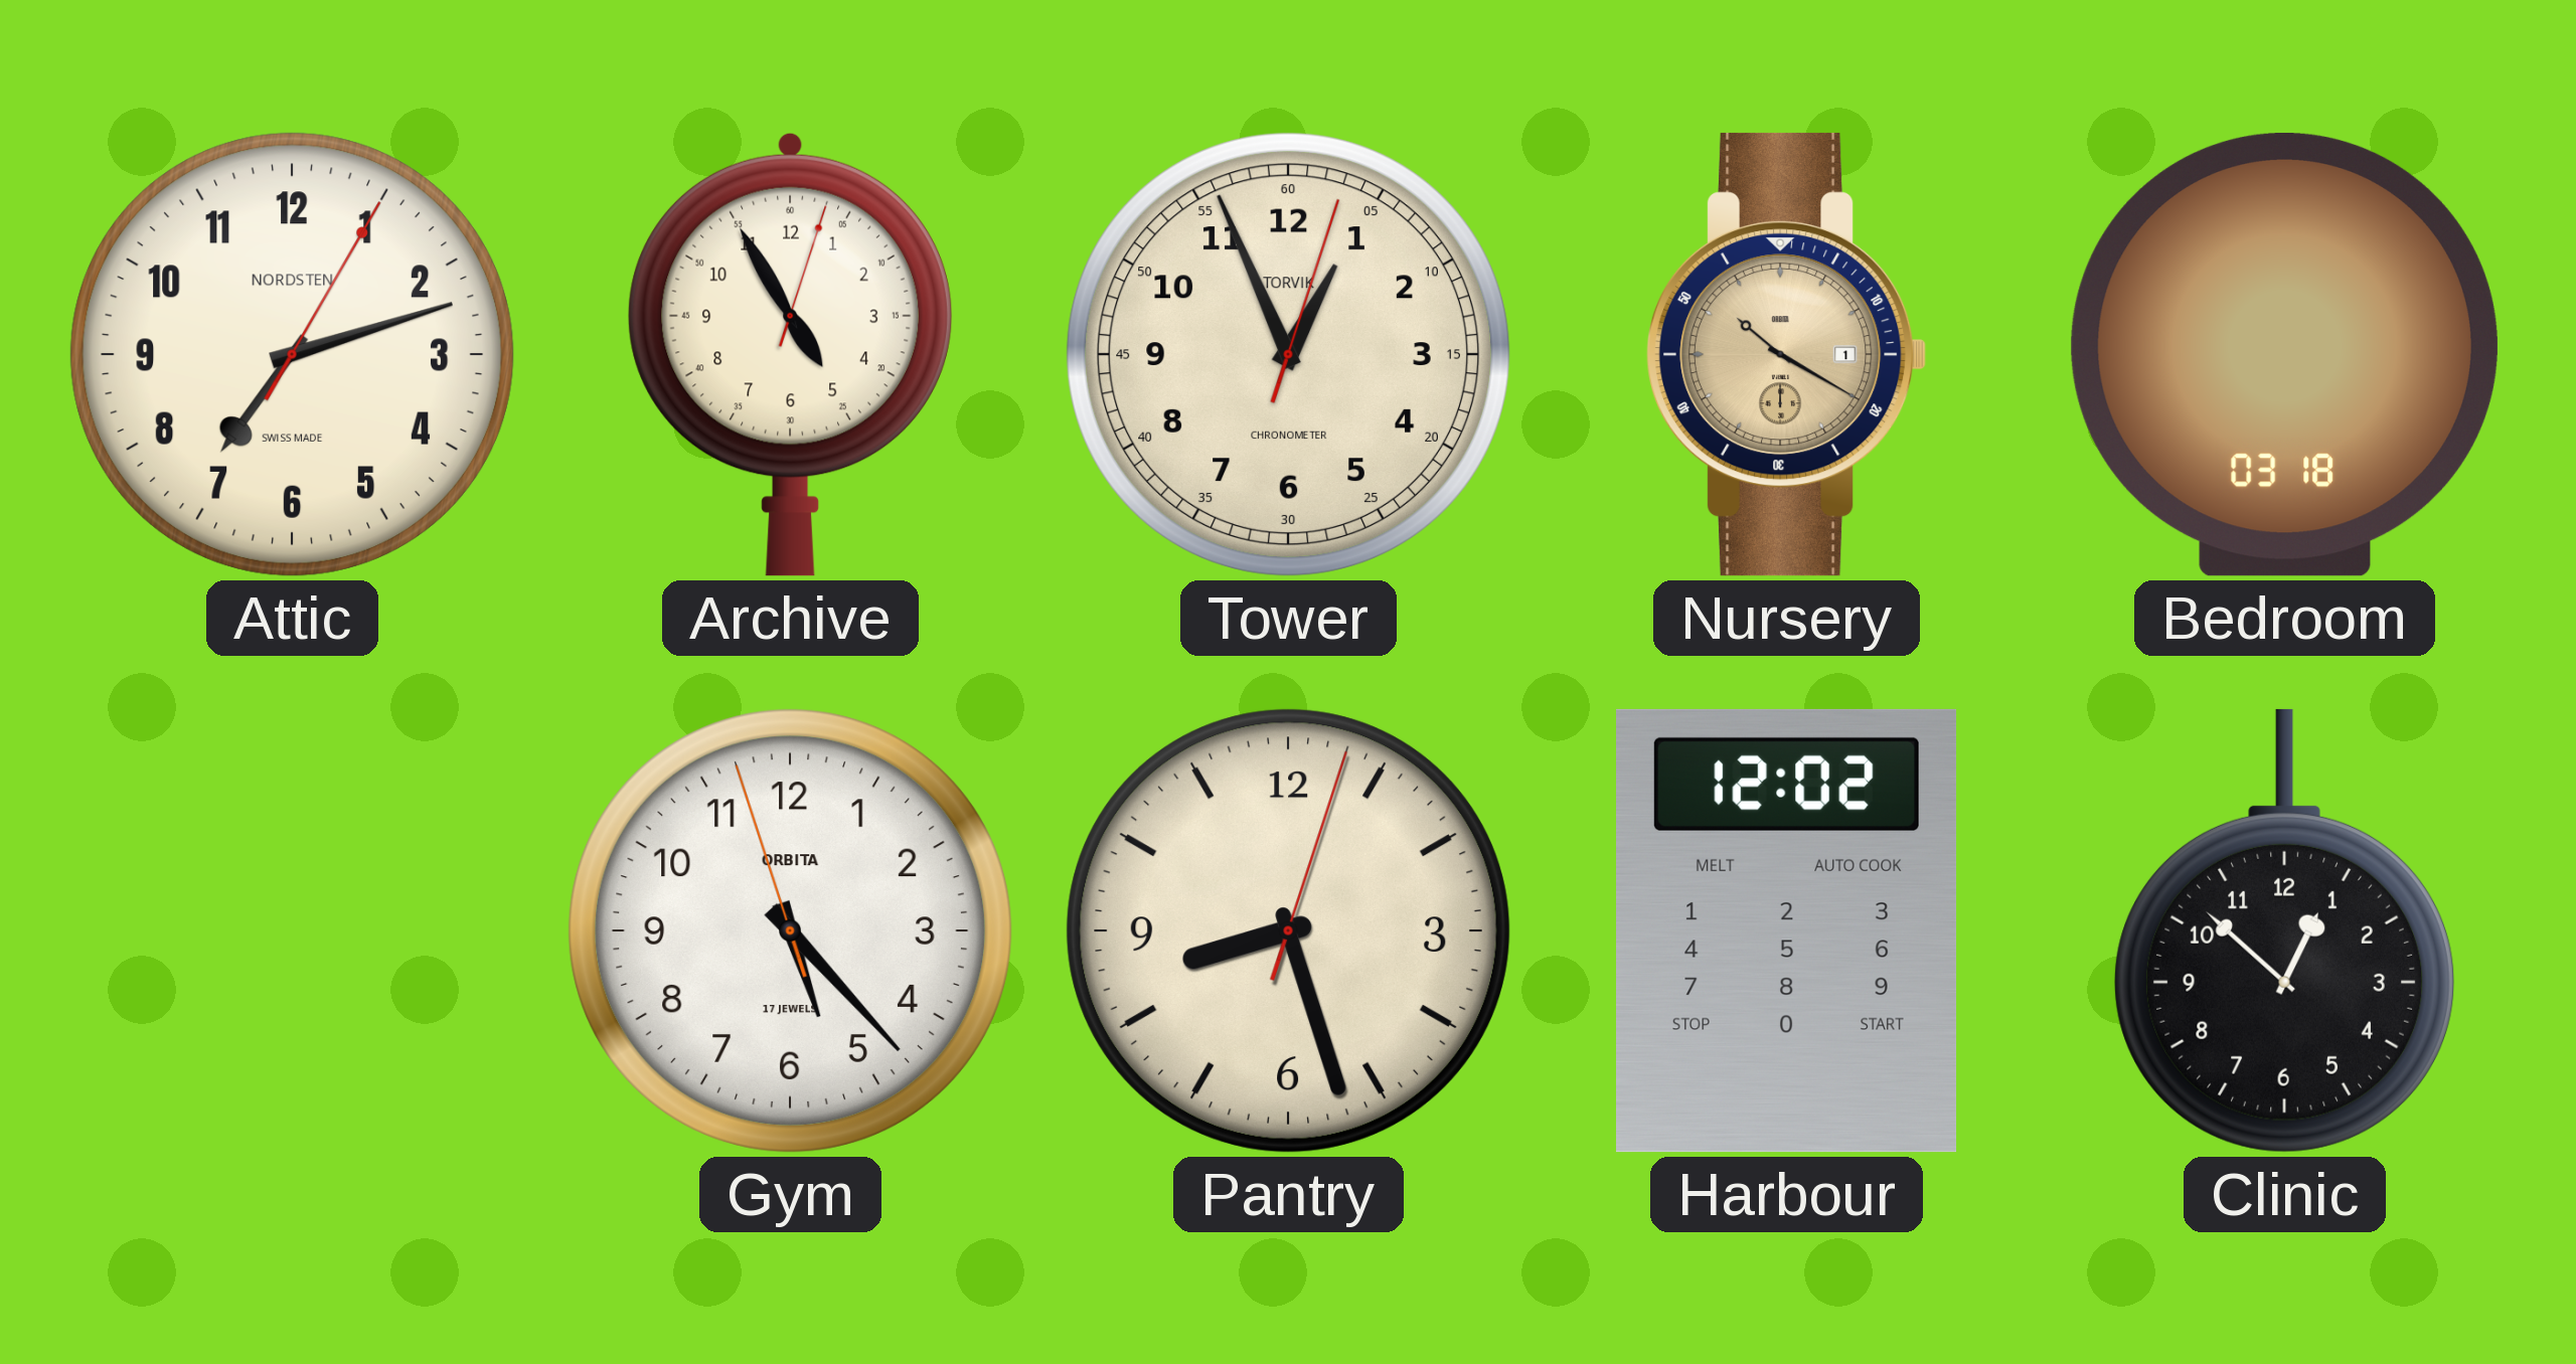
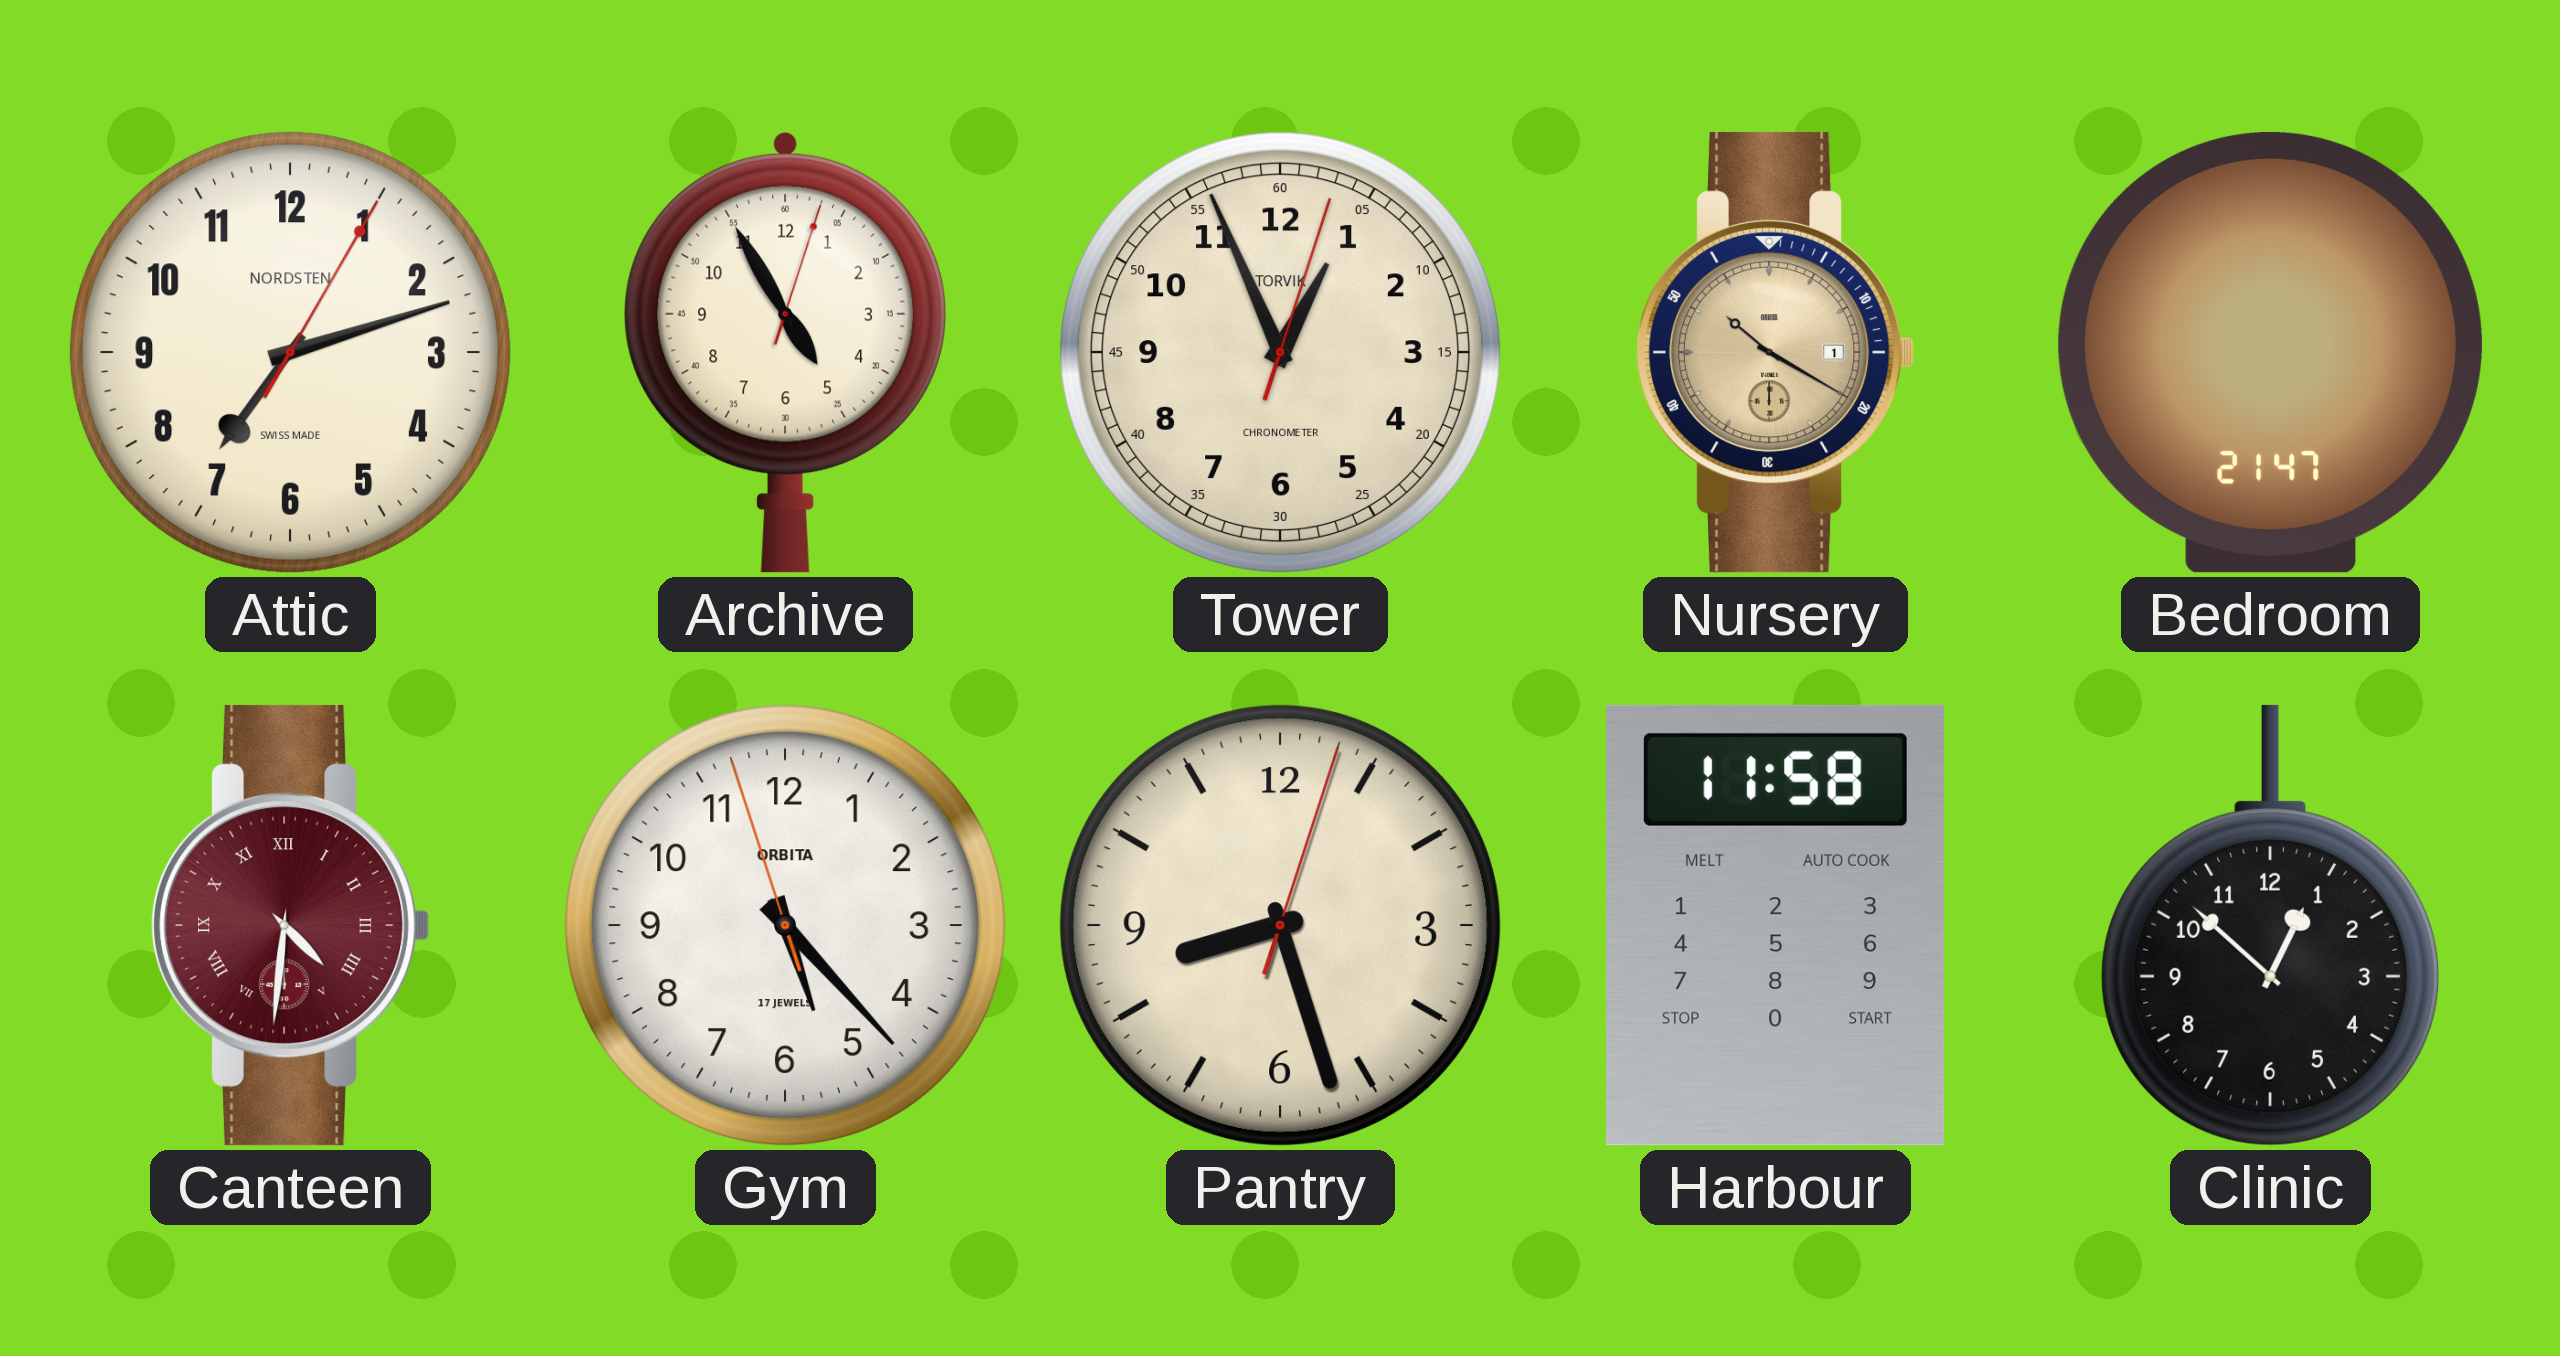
Bedroom: 03:18 -> 21:47 (2270, 352)
Canteen: none -> 4:31 (290, 925)
Harbour: 12:02 -> 11:58 (1776, 925)
